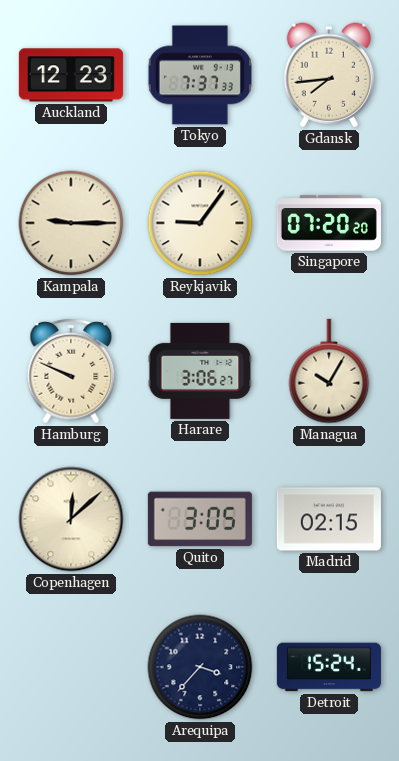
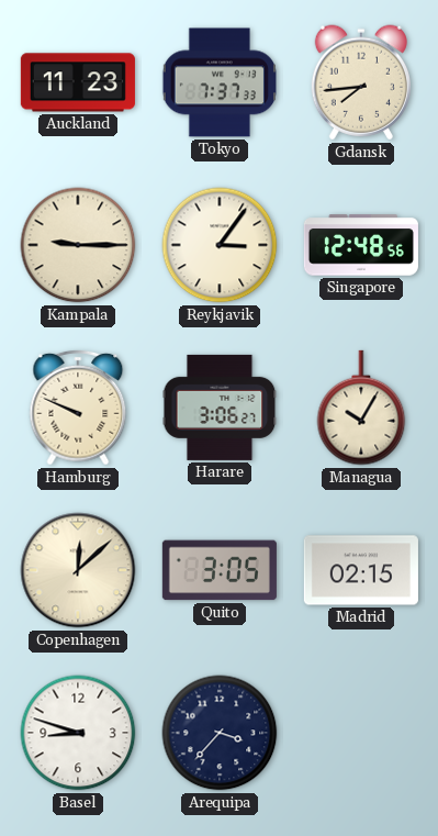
Auckland: 12:23 -> 11:23 (78, 82)
Reykjavik: 9:06 -> 3:06 (220, 245)
Singapore: 07:20 -> 12:48 (361, 245)
Basel: none -> 8:48 (78, 733)
Detroit: 15:24 -> none (329, 667)
